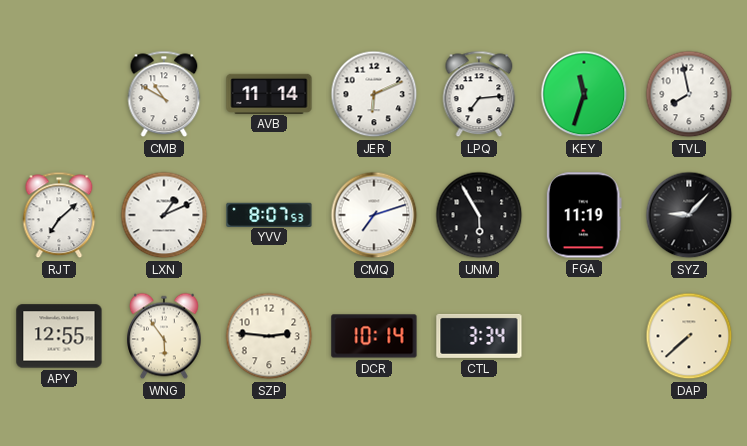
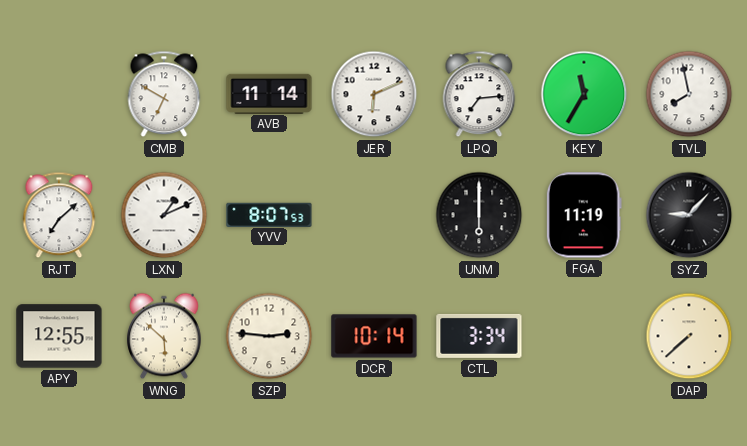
CMB: 10:50 -> 6:50 (164, 94)
KEY: 11:33 -> 11:35 (584, 94)
CMQ: 7:12 -> none (374, 215)
UNM: 5:55 -> 6:00 (479, 215)
WNG: 5:54 -> 5:52 (165, 336)
